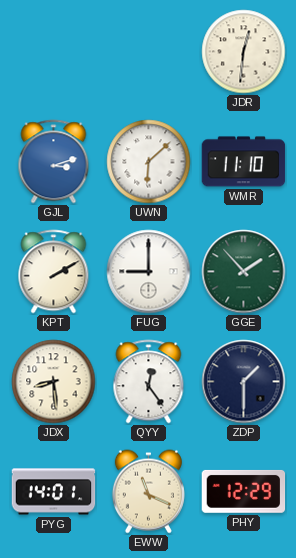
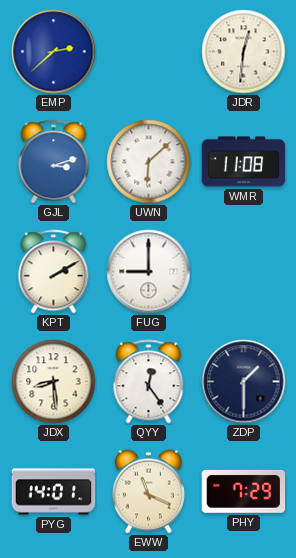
EMP: none -> 2:38 (54, 52)
WMR: 11:10 -> 11:08 (244, 162)
GGE: 1:53 -> none (244, 272)
PHY: 12:29 -> 7:29 (244, 491)
